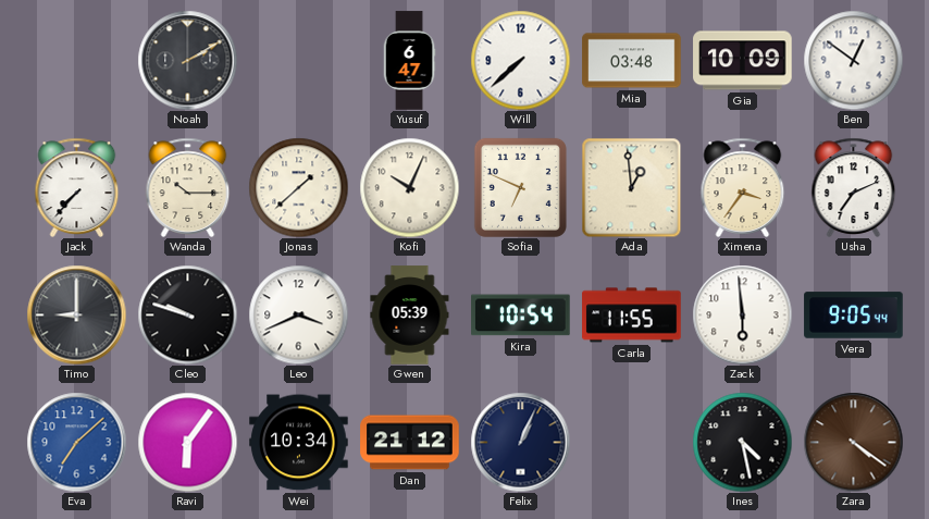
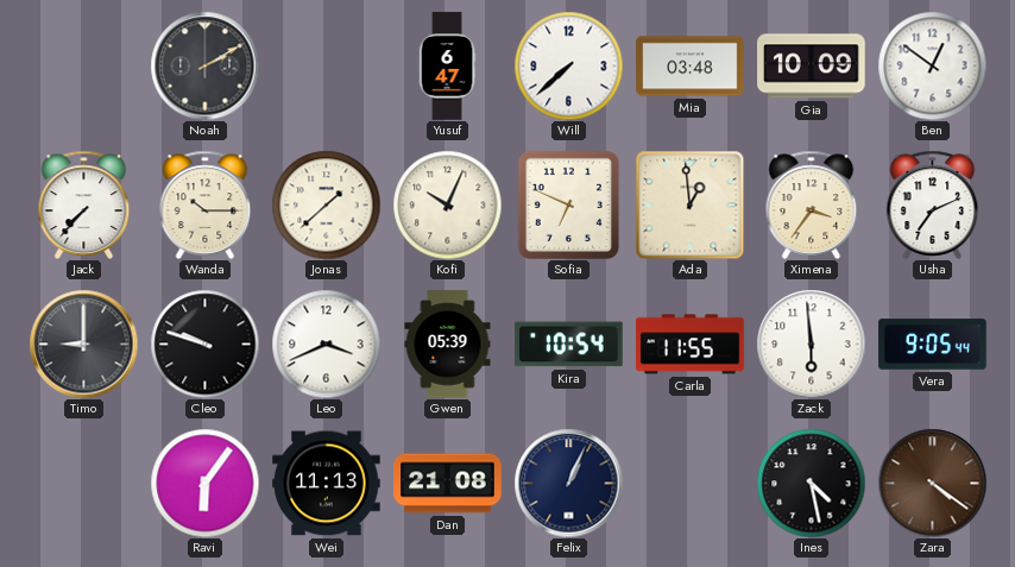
Eva: 7:08 -> none (76, 442)
Wei: 10:34 -> 11:13 (327, 484)
Dan: 21:12 -> 21:08 (448, 484)
